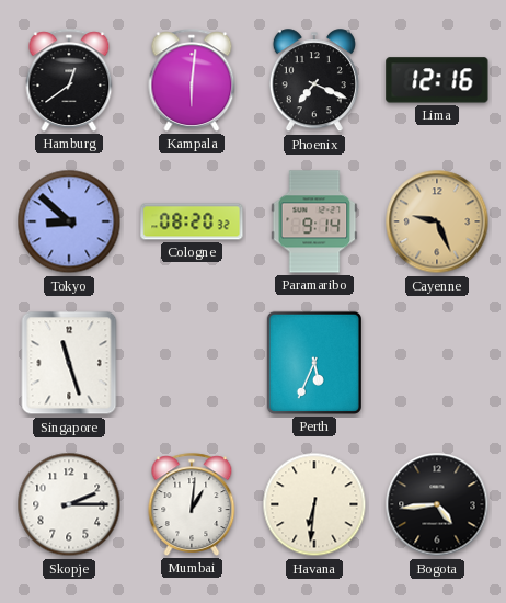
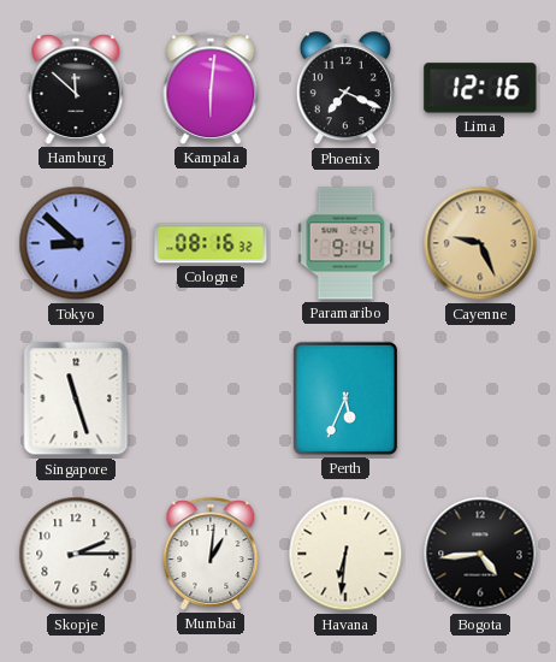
Hamburg: 12:39 -> 11:52 (76, 88)
Cologne: 08:20 -> 08:16 (211, 243)
